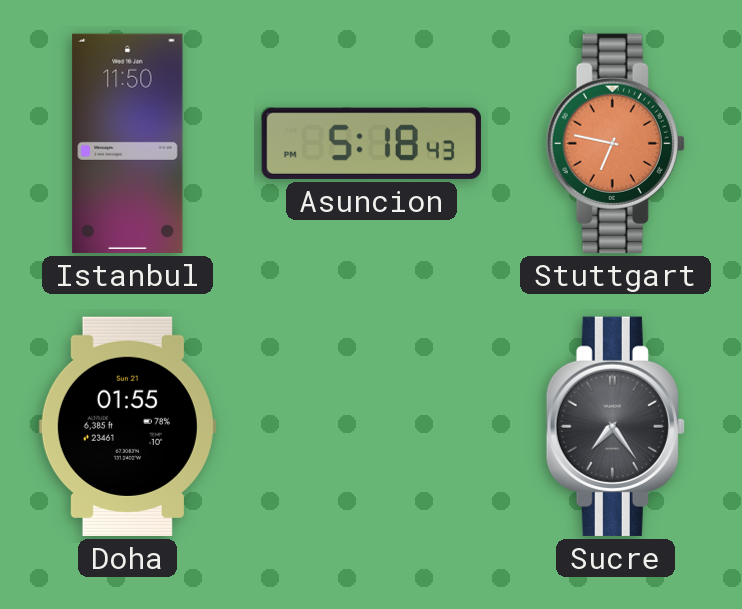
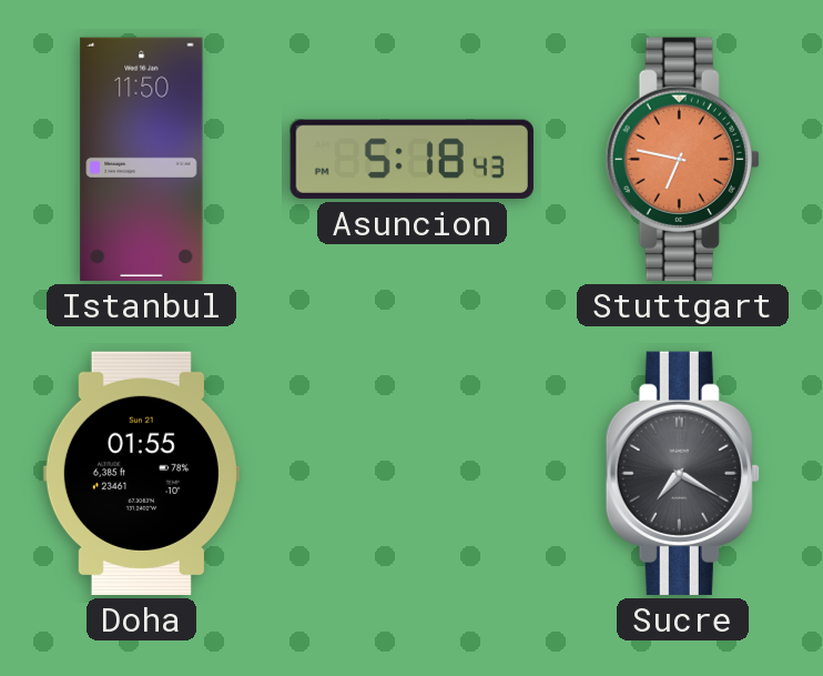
Sucre: 7:24 -> 7:20 (682, 473)
